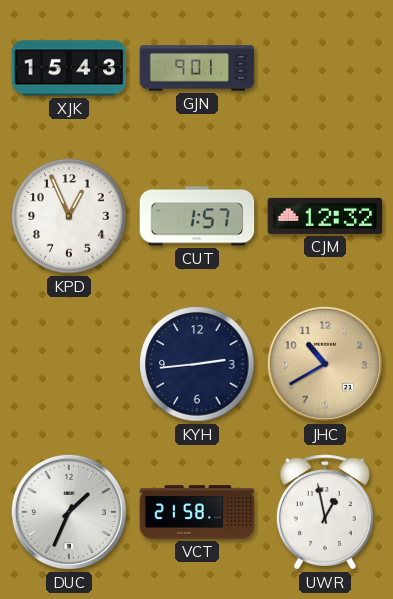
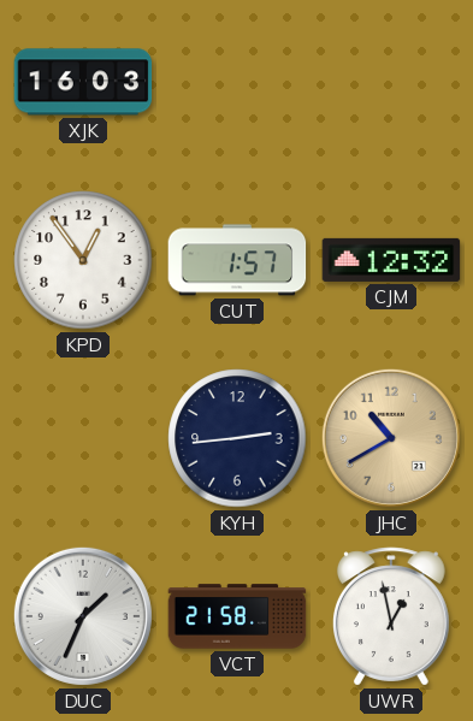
XJK: 15:43 -> 16:03 (83, 82)
GJN: 9:01 -> none (197, 68)
KPD: 12:56 -> 12:54 (83, 260)
